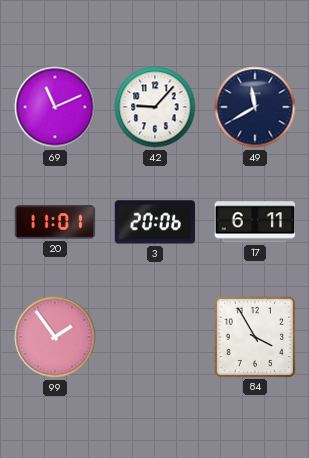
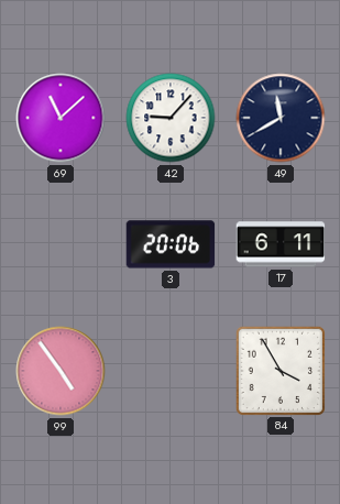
69: 11:11 -> 11:08 (61, 118)
20: 11:01 -> none (55, 222)
99: 1:54 -> 4:54 (61, 371)
